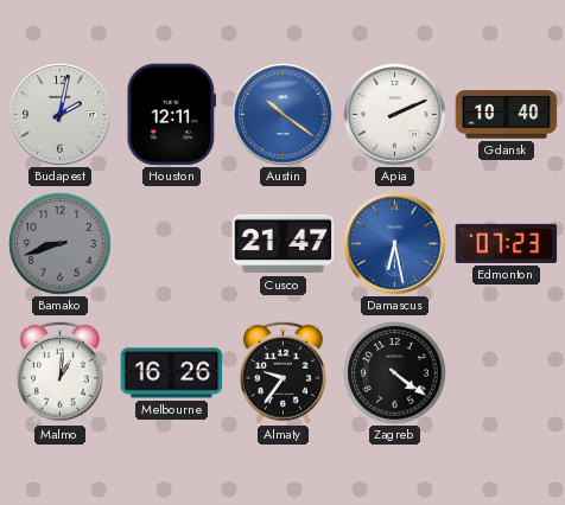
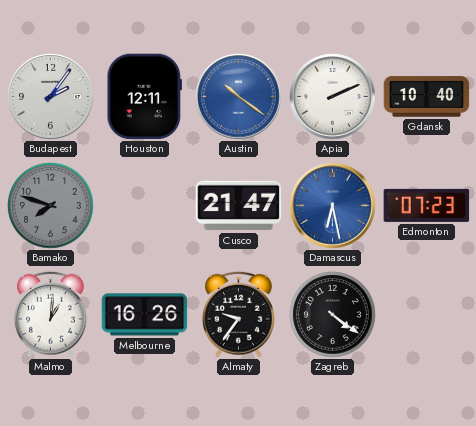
Budapest: 2:02 -> 2:06 (51, 97)
Bamako: 8:42 -> 7:48 (51, 206)
